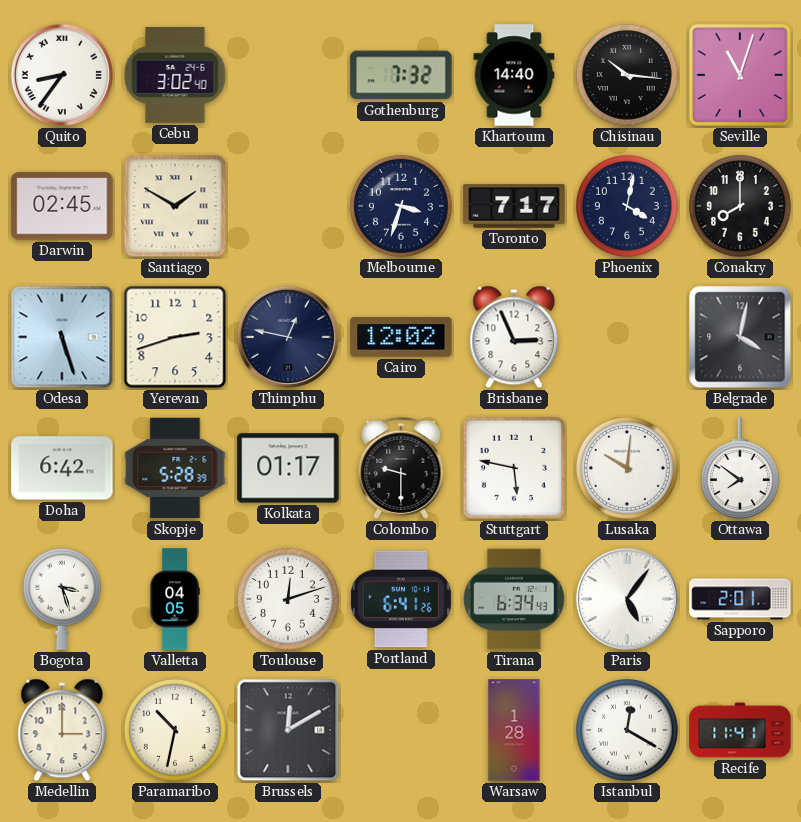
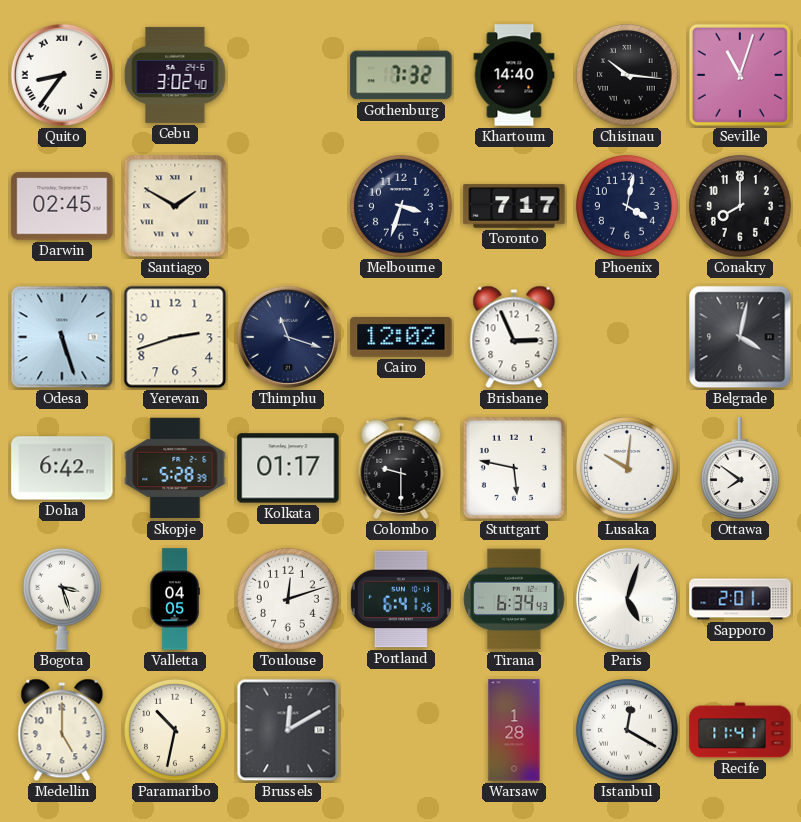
Thimphu: 12:47 -> 11:18 (288, 337)
Paris: 5:06 -> 5:03 (627, 599)
Medellin: 3:00 -> 5:00 (62, 730)
